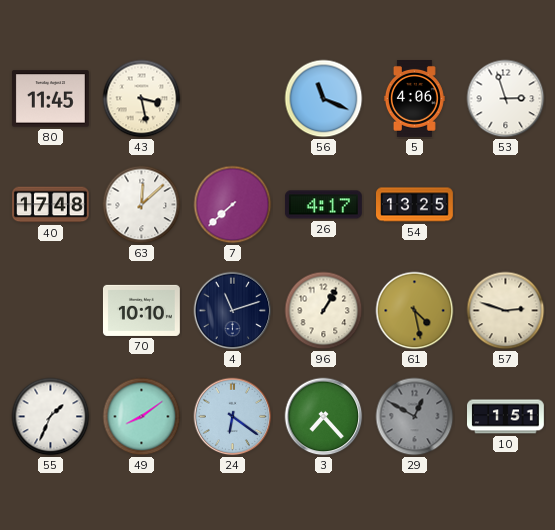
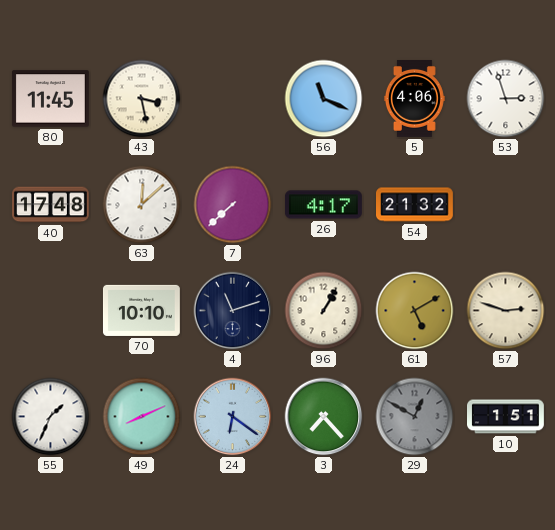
54: 13:25 -> 21:32 (415, 205)
61: 4:28 -> 5:10 (415, 311)
49: 8:09 -> 8:11 (142, 417)
